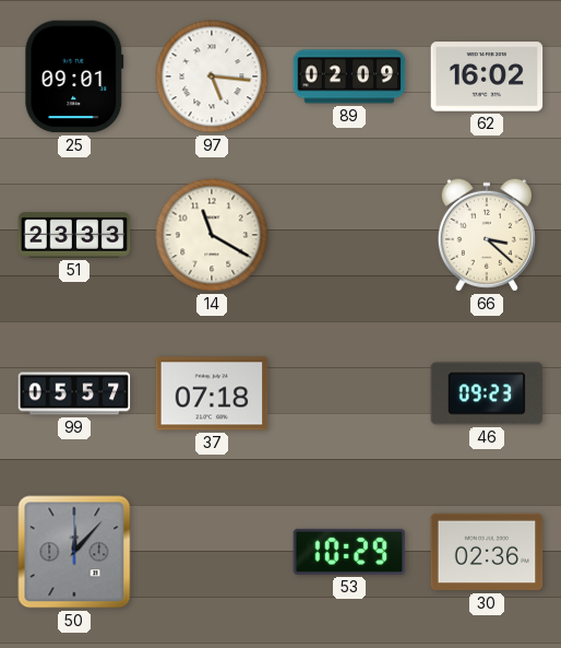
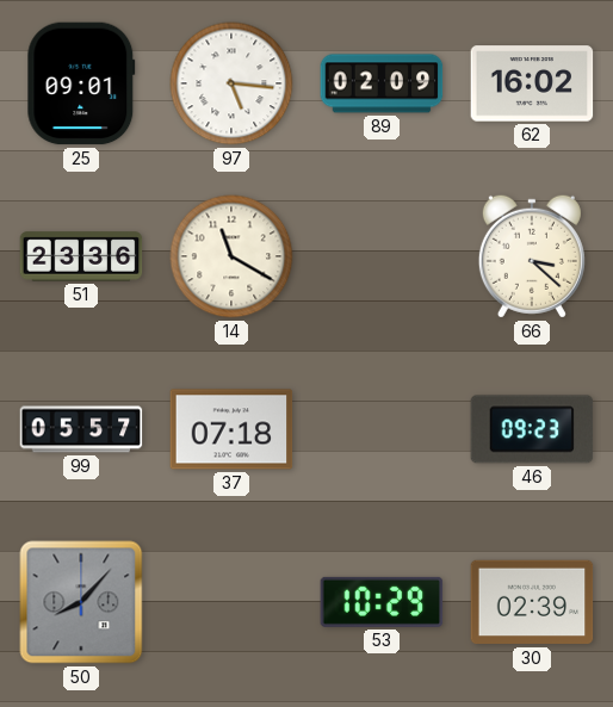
51: 23:33 -> 23:36 (81, 256)
50: 12:07 -> 8:07 (81, 602)
30: 02:36 -> 02:39 (532, 602)
